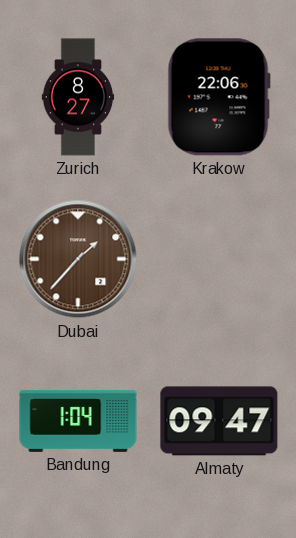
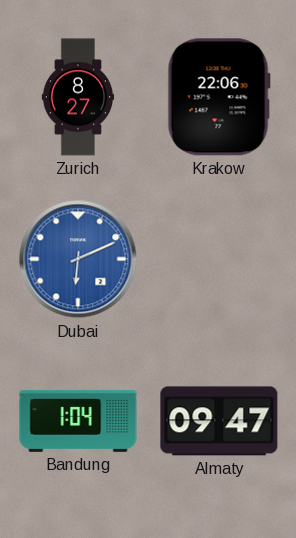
Dubai: 1:37 -> 6:11 (78, 259)
Dubai dial: brown -> blue (78, 259)
